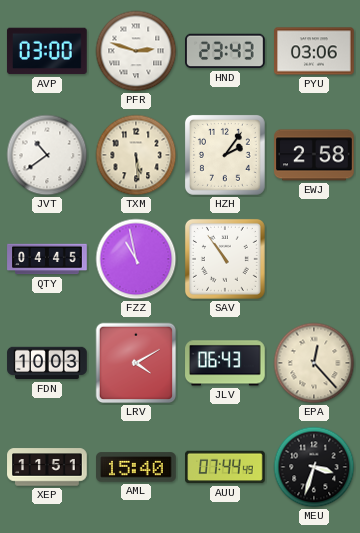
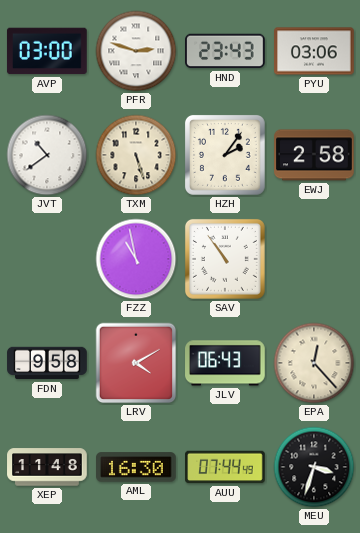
TXM: 5:29 -> 5:27 (136, 155)
QTY: 04:45 -> none (47, 259)
FDN: 10:03 -> 9:58 (47, 363)
XEP: 11:51 -> 11:48 (47, 467)
AML: 15:40 -> 16:30 (137, 467)
